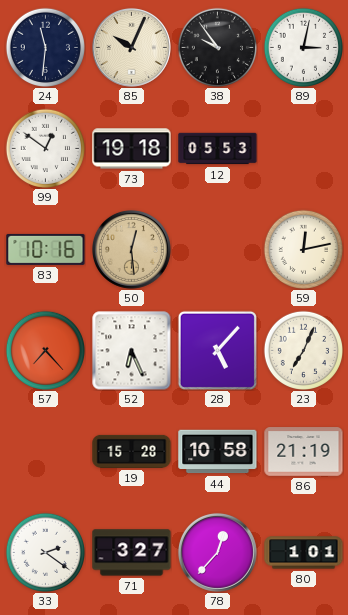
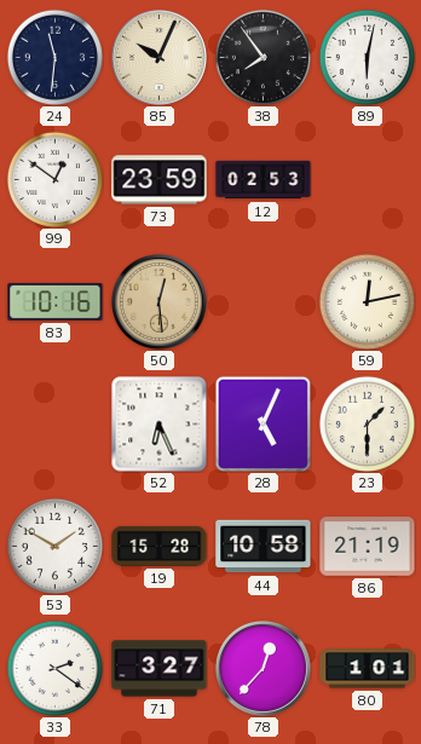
38: 9:54 -> 7:54 (263, 57)
89: 3:02 -> 6:02 (367, 57)
73: 19:18 -> 23:59 (160, 180)
12: 05:53 -> 02:53 (264, 180)
57: 7:23 -> none (45, 350)
28: 5:07 -> 5:04 (263, 423)
23: 7:04 -> 1:30 (367, 423)
53: none -> 1:50 (54, 546)
